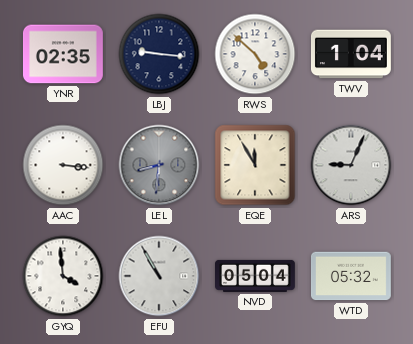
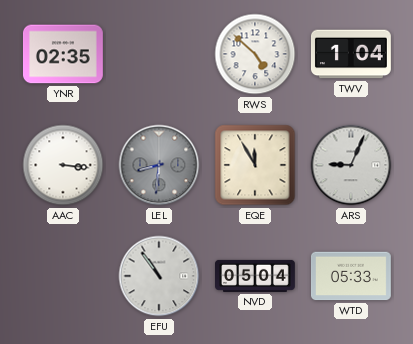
LBJ: 9:16 -> none (159, 54)
GYQ: 3:59 -> none (63, 276)
EFU: 10:55 -> 10:54 (159, 276)
WTD: 05:32 -> 05:33 (351, 276)
